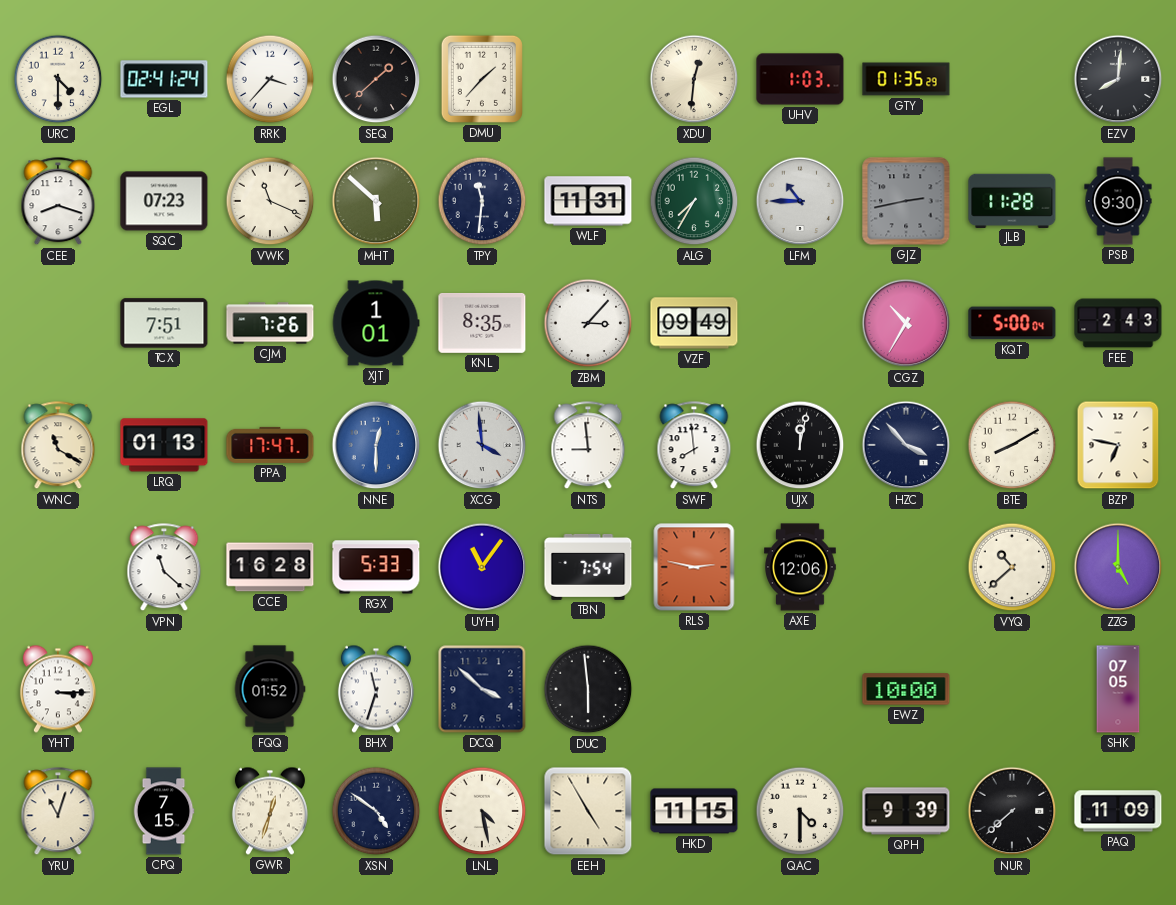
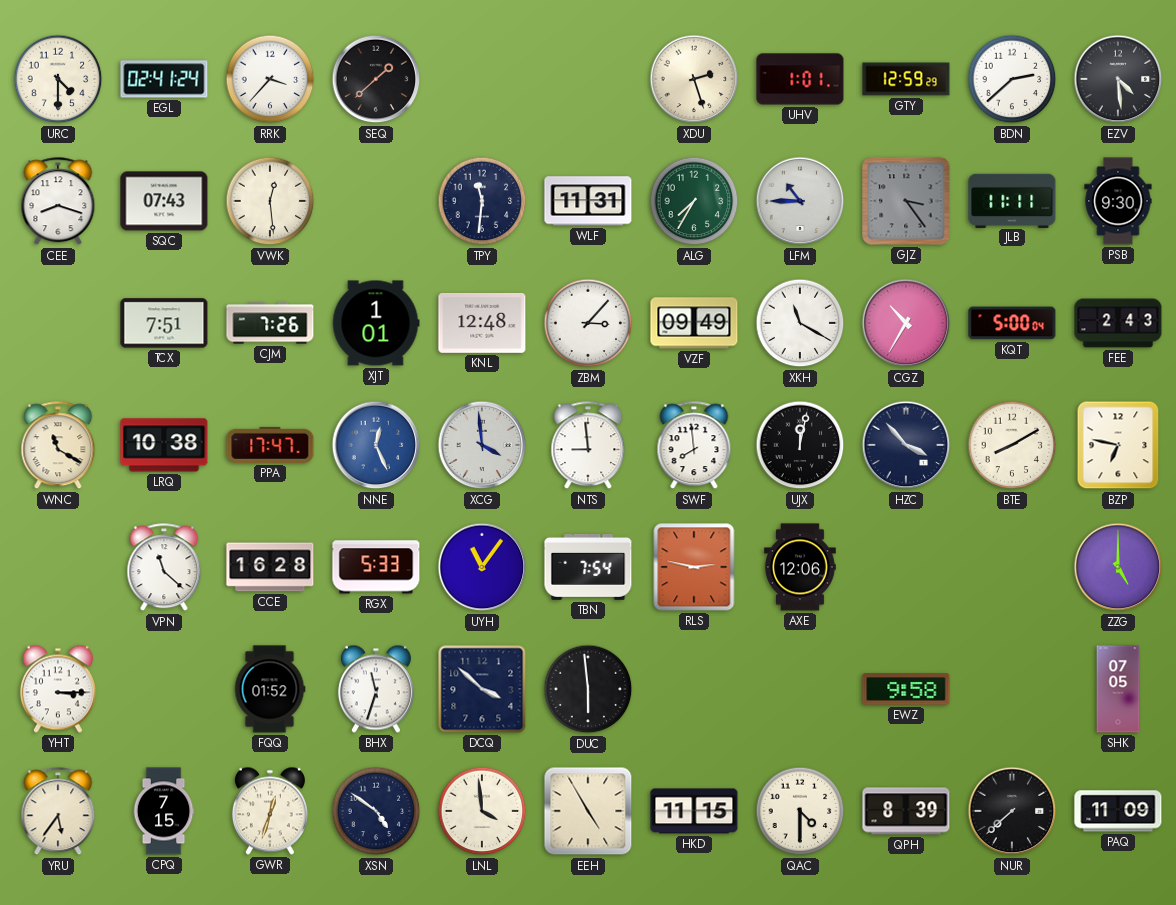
DMU: 1:37 -> none (482, 79)
XDU: 12:31 -> 2:27 (694, 79)
UHV: 1:03 -> 1:01 (800, 79)
GTY: 01:35 -> 12:59 (906, 79)
BDN: none -> 2:38 (1012, 79)
EZV: 8:01 -> 4:29 (1118, 79)
SQC: 07:23 -> 07:43 (164, 201)
VWK: 11:19 -> 12:29 (270, 201)
MHT: 5:52 -> none (376, 201)
GJZ: 2:43 -> 3:24 (906, 201)
JLB: 11:28 -> 11:11 (1012, 200)
KNL: 8:35 -> 12:48 (482, 323)
XKH: none -> 11:20 (800, 323)
LRQ: 01:13 -> 10:38 (164, 445)
NNE: 12:30 -> 12:26 (376, 445)
VYQ: 10:38 -> none (1012, 567)
EWZ: 10:00 -> 9:58 (906, 689)
YRU: 11:03 -> 5:36 (58, 812)
LNL: 4:28 -> 3:59 (482, 811)
QPH: 9:39 -> 8:39 (906, 811)
